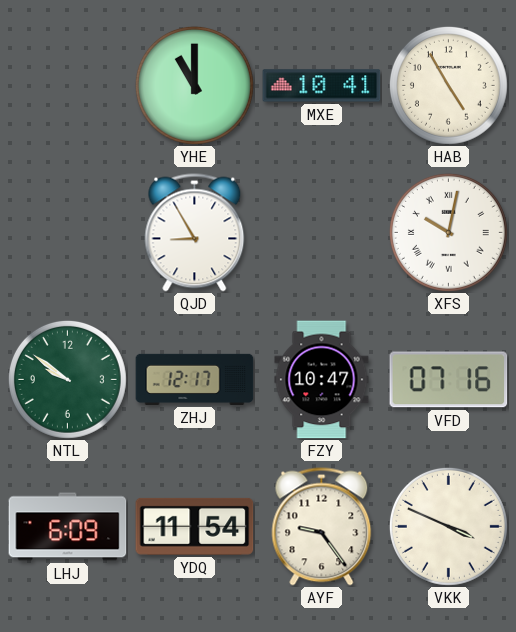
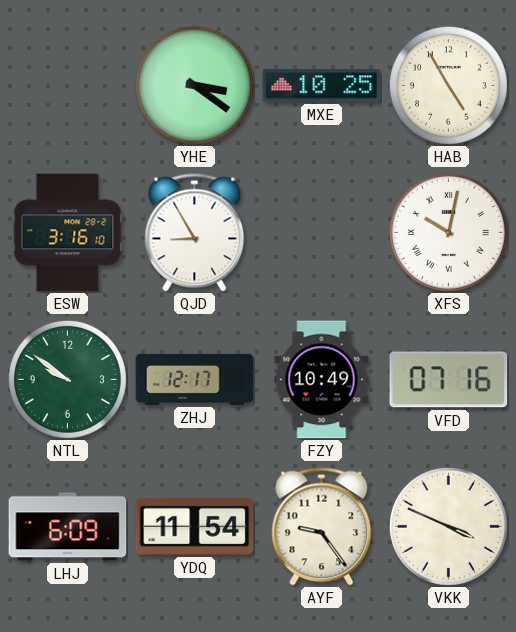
YHE: 11:00 -> 3:21 (194, 85)
MXE: 10:41 -> 10:25 (322, 86)
ESW: none -> 3:16 (68, 233)
FZY: 10:47 -> 10:49 (322, 380)
